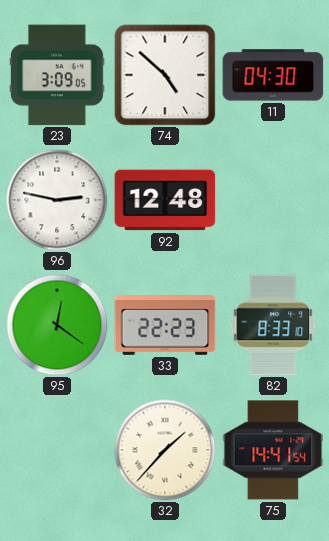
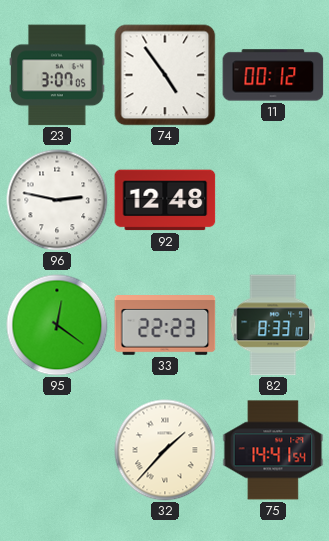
23: 3:09 -> 3:07 (57, 75)
74: 4:52 -> 4:54 (165, 75)
11: 04:30 -> 00:12 (273, 75)
